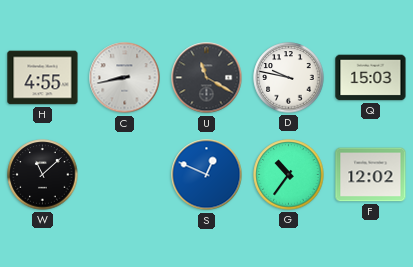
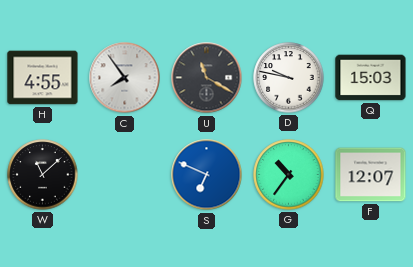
C: 8:43 -> 7:54 (125, 78)
S: 12:49 -> 6:49 (207, 175)
F: 12:02 -> 12:07 (371, 175)
